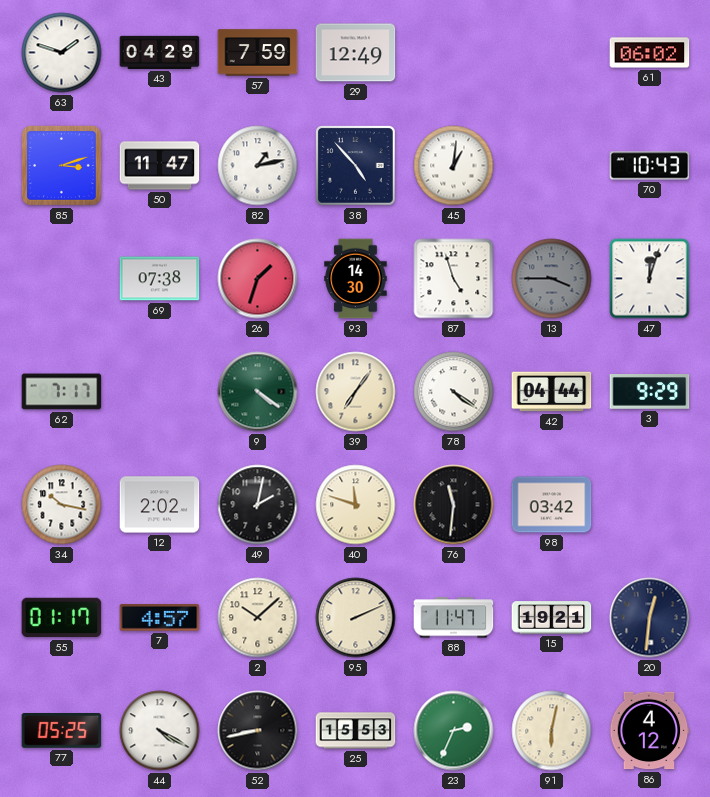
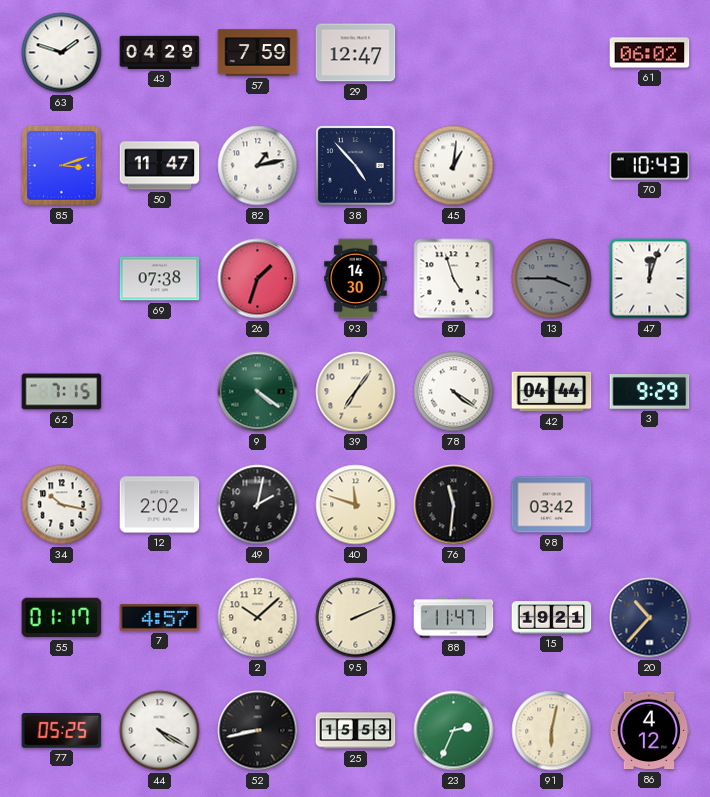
29: 12:49 -> 12:47 (356, 53)
62: 7:17 -> 7:15 (62, 392)
20: 12:31 -> 10:37 (650, 618)
